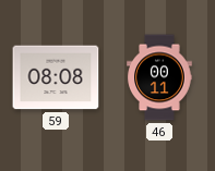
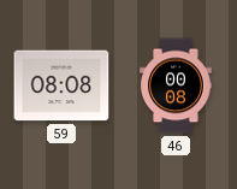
46: 00:11 -> 00:08 (176, 85)
